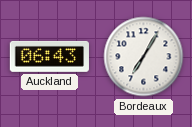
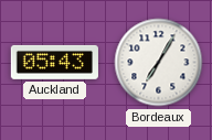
Auckland: 06:43 -> 05:43 (54, 62)
